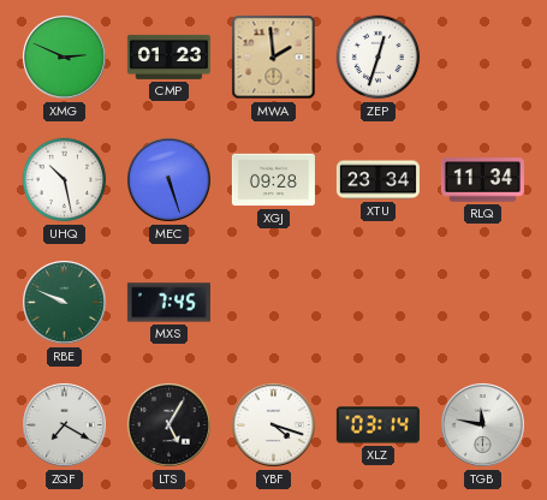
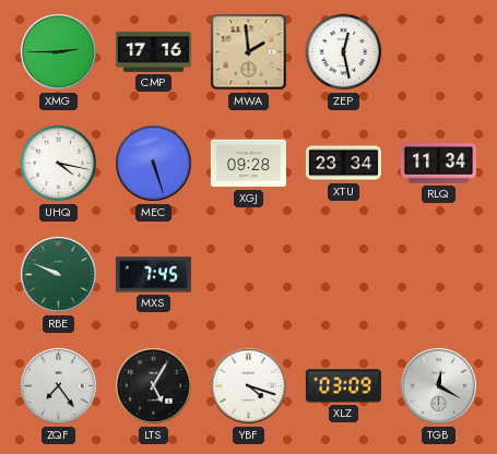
XMG: 2:49 -> 2:45 (59, 52)
CMP: 01:23 -> 17:16 (153, 51)
ZEP: 12:33 -> 12:28 (344, 52)
UHQ: 10:28 -> 4:17 (59, 164)
ZQF: 7:20 -> 7:24 (59, 386)
XLZ: 03:14 -> 03:09 (343, 386)
TGB: 11:47 -> 12:20 (439, 386)
